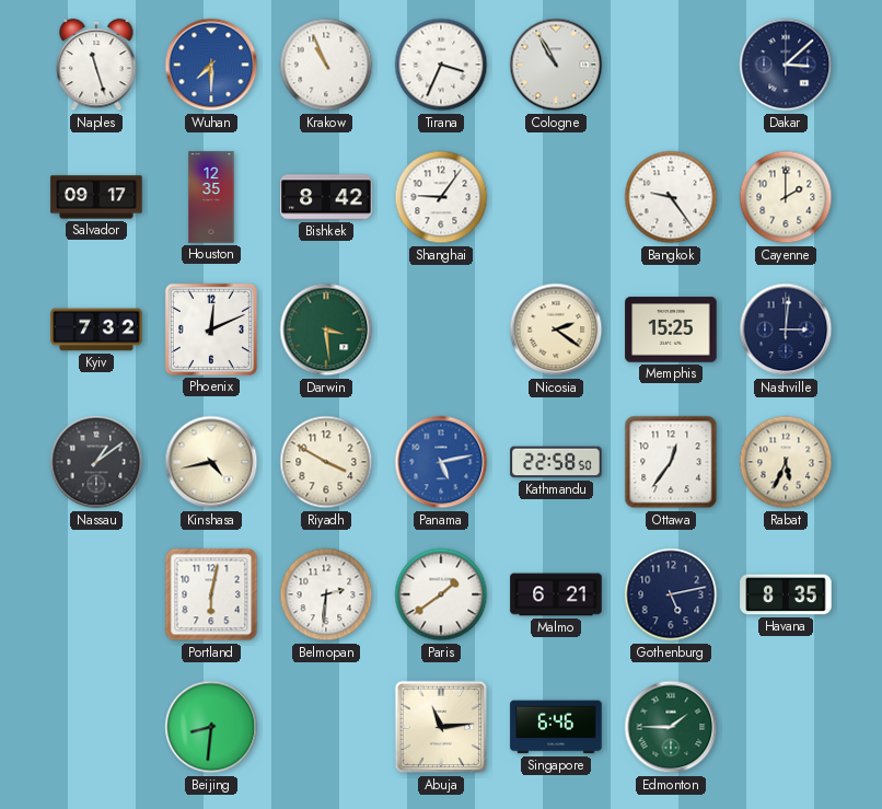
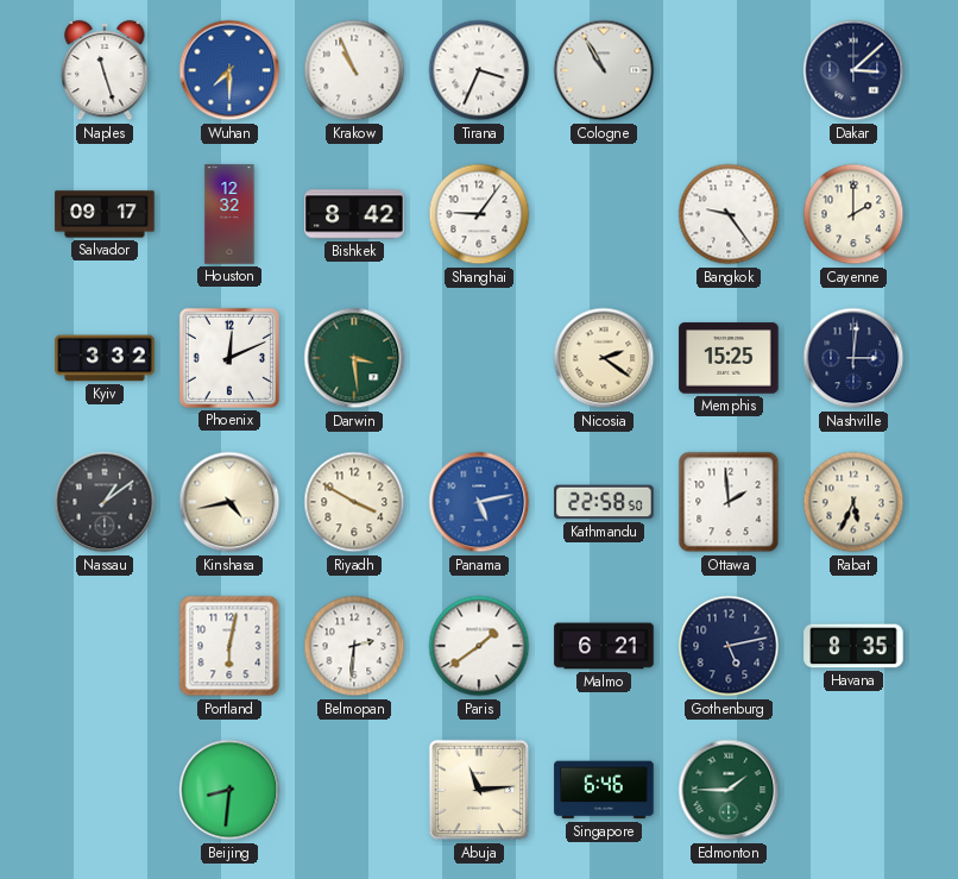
Houston: 12:35 -> 12:32 (229, 214)
Kyiv: 7:32 -> 3:32 (105, 358)
Ottawa: 12:36 -> 1:59 (729, 502)
